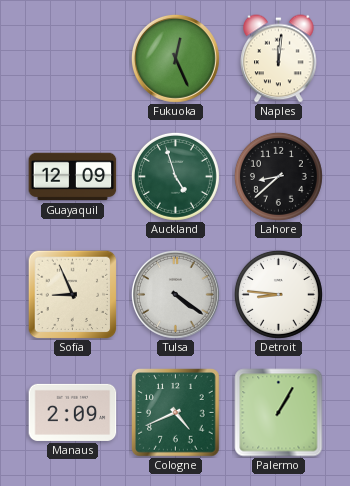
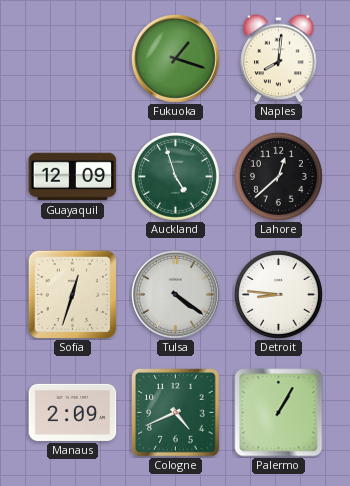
Fukuoka: 12:26 -> 1:18 (175, 58)
Naples: 12:01 -> 8:01 (279, 59)
Lahore: 8:38 -> 12:38 (278, 176)
Sofia: 8:56 -> 12:33 (72, 294)
